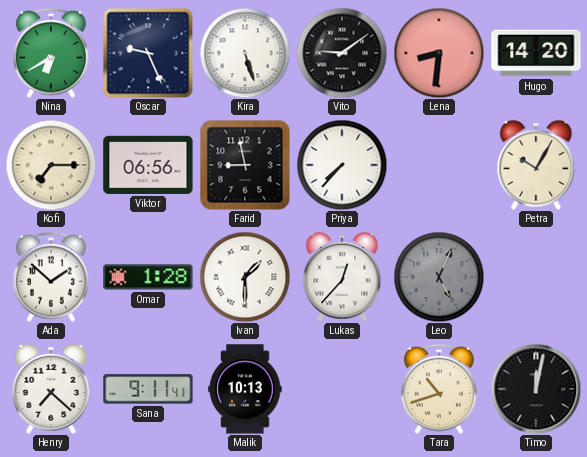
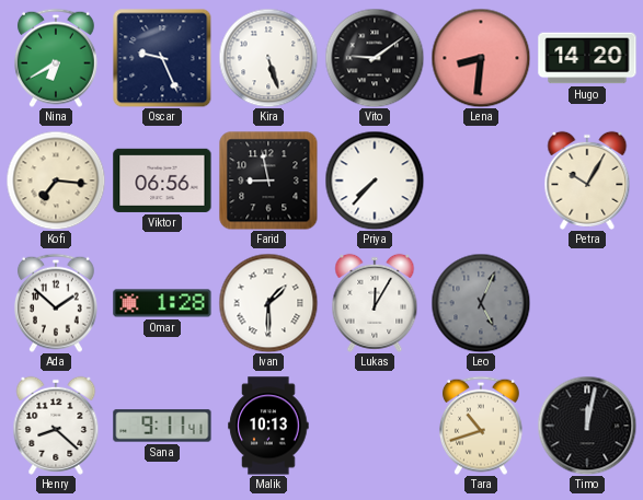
Kofi: 7:15 -> 7:16 (56, 181)
Lukas: 12:37 -> 12:05 (375, 303)
Henry: 7:22 -> 8:22 (56, 426)
